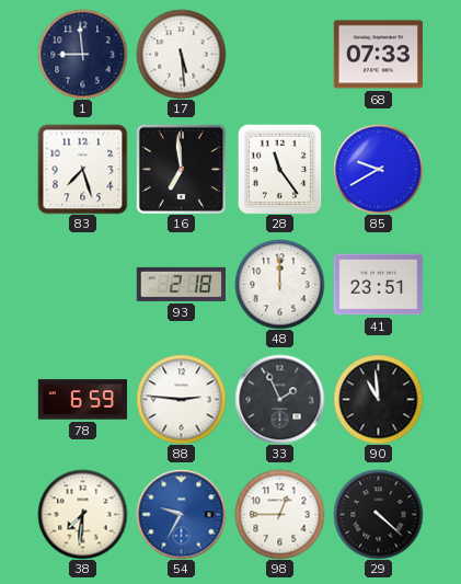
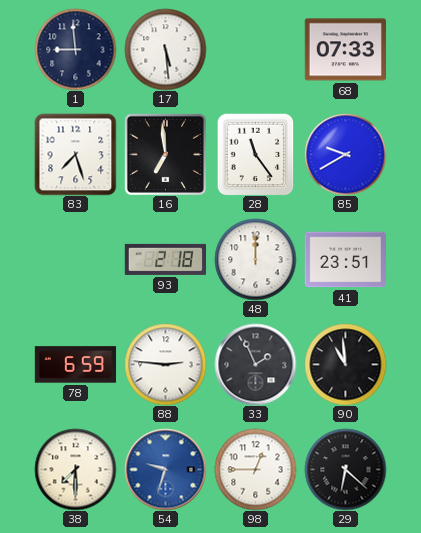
38: 7:31 -> 7:30 (75, 469)
54: 9:35 -> 9:33 (165, 469)
29: 4:22 -> 6:22 (345, 469)
